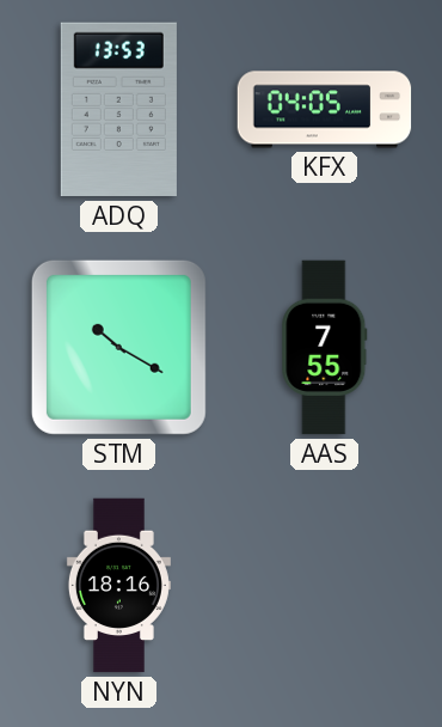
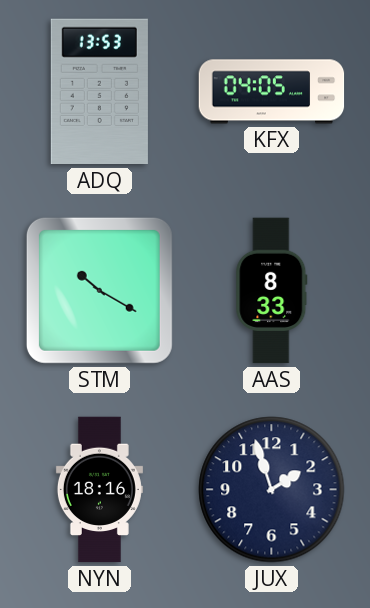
AAS: 7:55 -> 8:33 (272, 291)
JUX: none -> 1:57 (272, 490)
